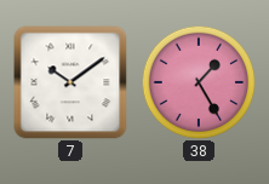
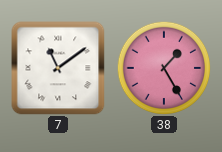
7: 10:09 -> 11:09 (58, 68)
